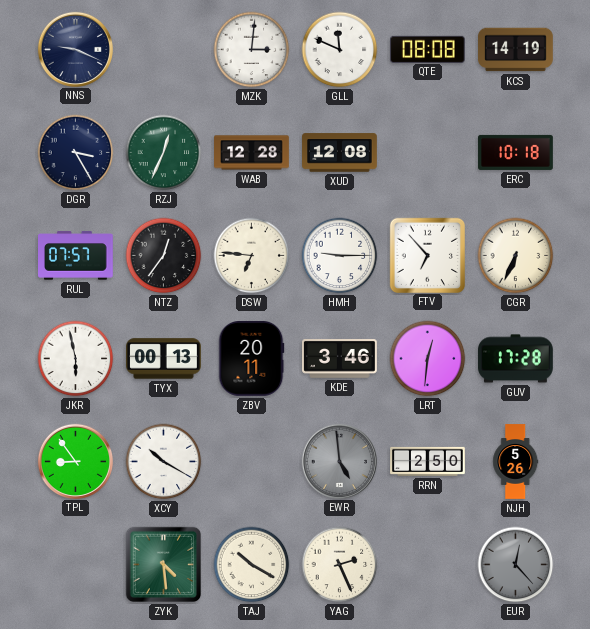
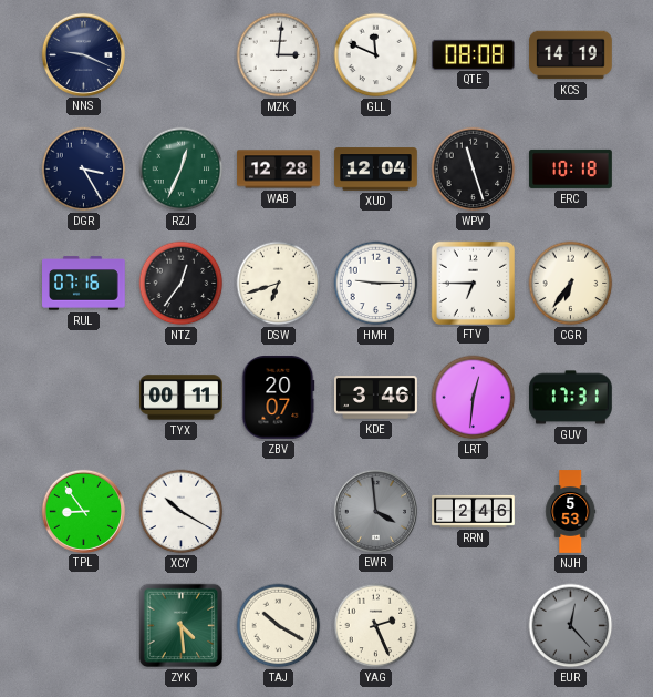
XUD: 12:08 -> 12:04 (376, 170)
WPV: none -> 11:27 (474, 170)
RUL: 07:57 -> 07:16 (84, 284)
DSW: 6:46 -> 6:42 (279, 284)
FTV: 6:53 -> 6:45 (473, 283)
CGR: 6:34 -> 6:36 (571, 284)
JKR: 5:58 -> none (76, 359)
TYX: 00:13 -> 00:11 (182, 398)
ZBV: 20:11 -> 20:07 (278, 398)
GUV: 17:28 -> 17:31 (571, 398)
EWR: 4:59 -> 3:59 (375, 511)
RRN: 2:50 -> 2:46 (474, 511)
NJH: 5:26 -> 5:53 (571, 512)
